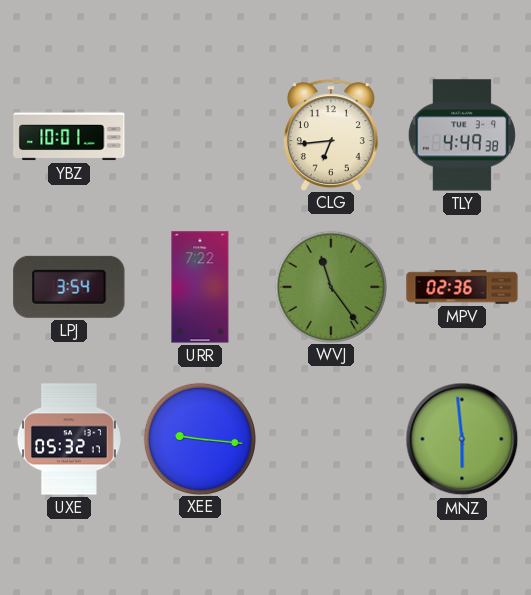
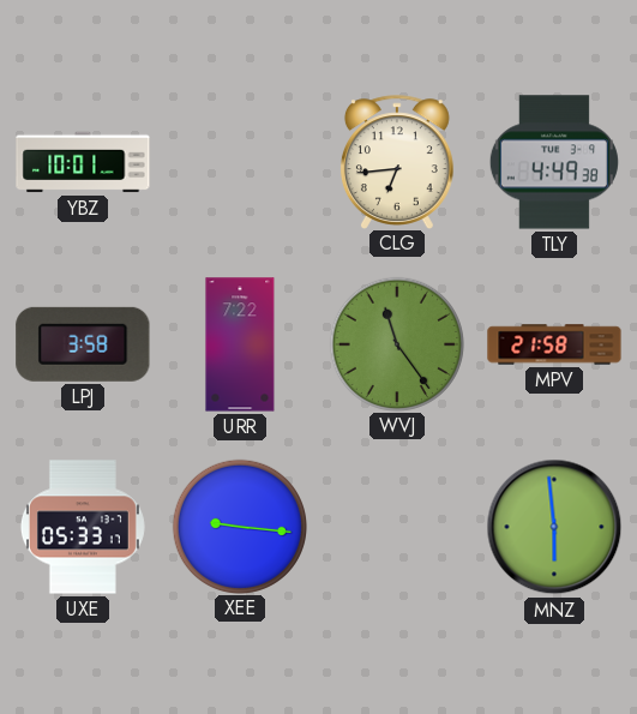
LPJ: 3:54 -> 3:58 (83, 344)
MPV: 02:36 -> 21:58 (554, 344)
UXE: 05:32 -> 05:33 (83, 527)
